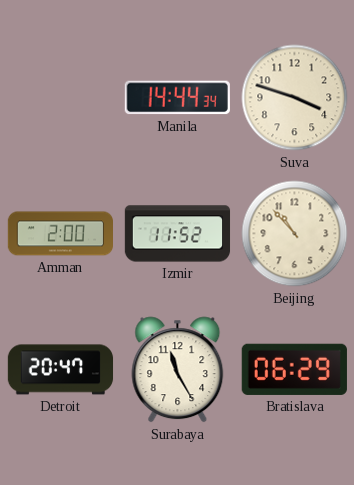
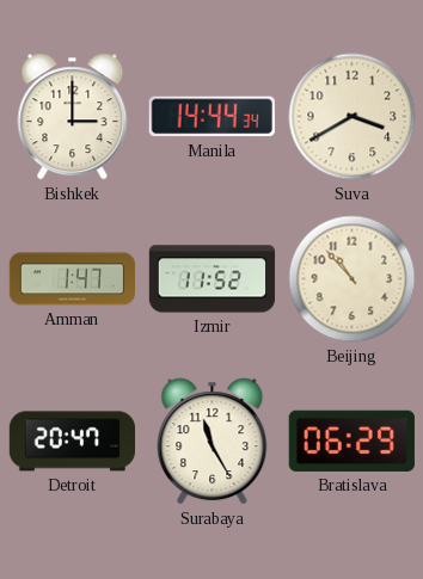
Bishkek: none -> 3:00 (73, 117)
Suva: 3:48 -> 3:40 (352, 117)
Amman: 2:00 -> 1:47 (72, 279)
